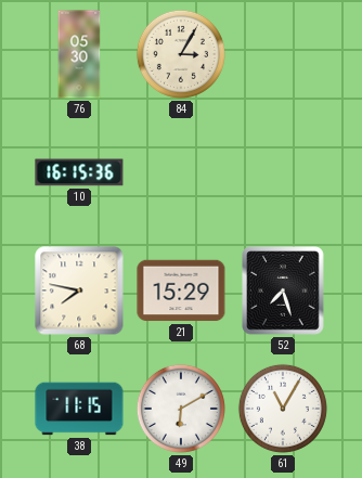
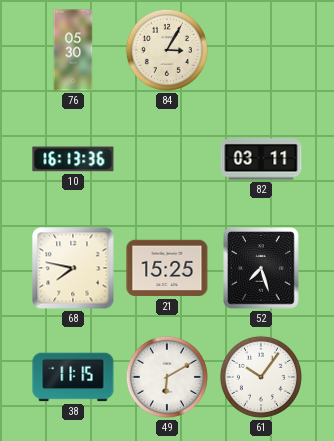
10: 16:15 -> 16:13 (73, 159)
82: none -> 03:11 (261, 159)
21: 15:29 -> 15:25 (167, 268)
61: 11:05 -> 10:06 (261, 377)
